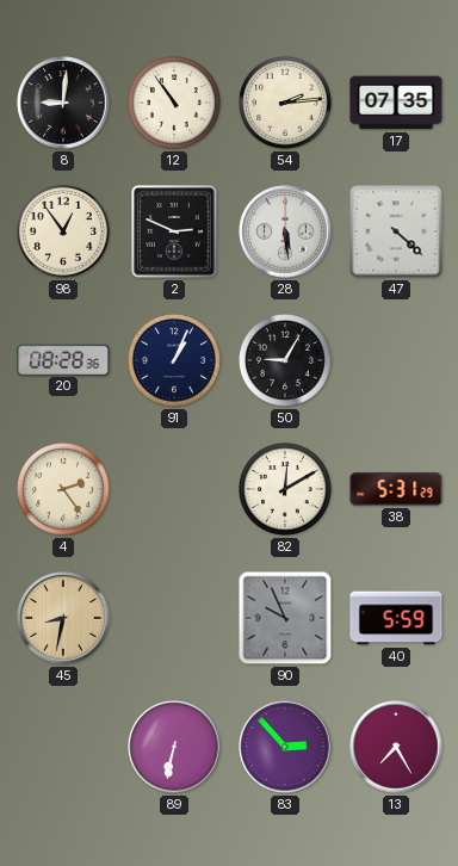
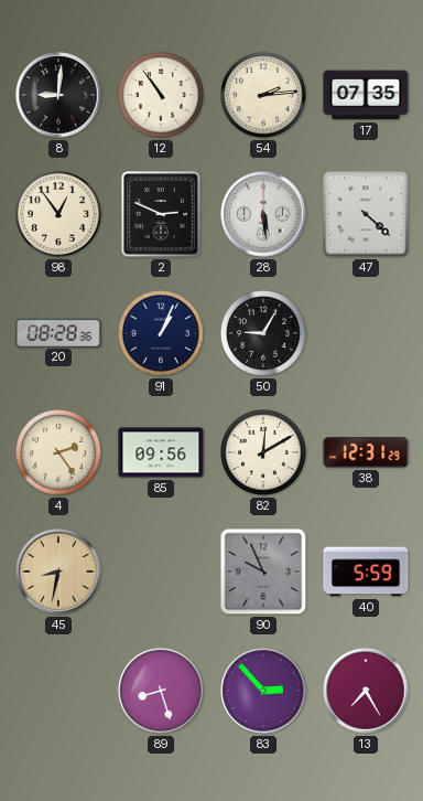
85: none -> 09:56 (161, 452)
38: 5:31 -> 12:31 (366, 452)
89: 6:32 -> 8:27 (161, 691)
